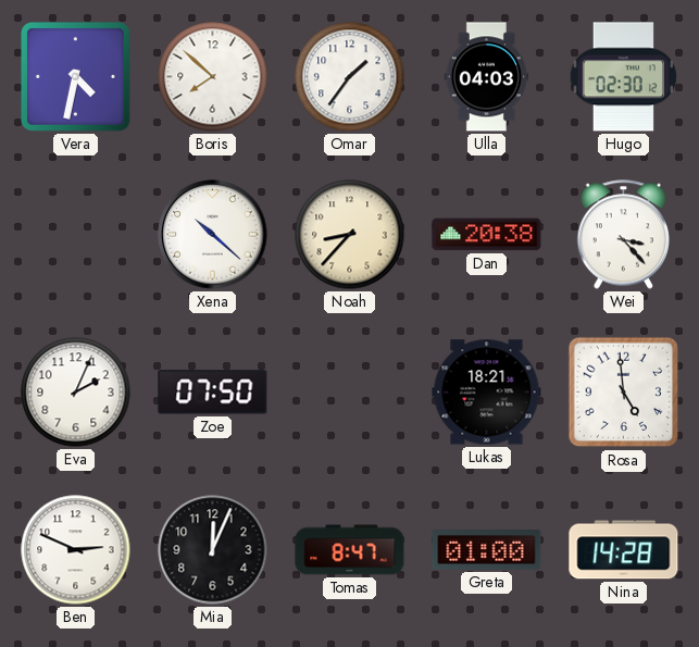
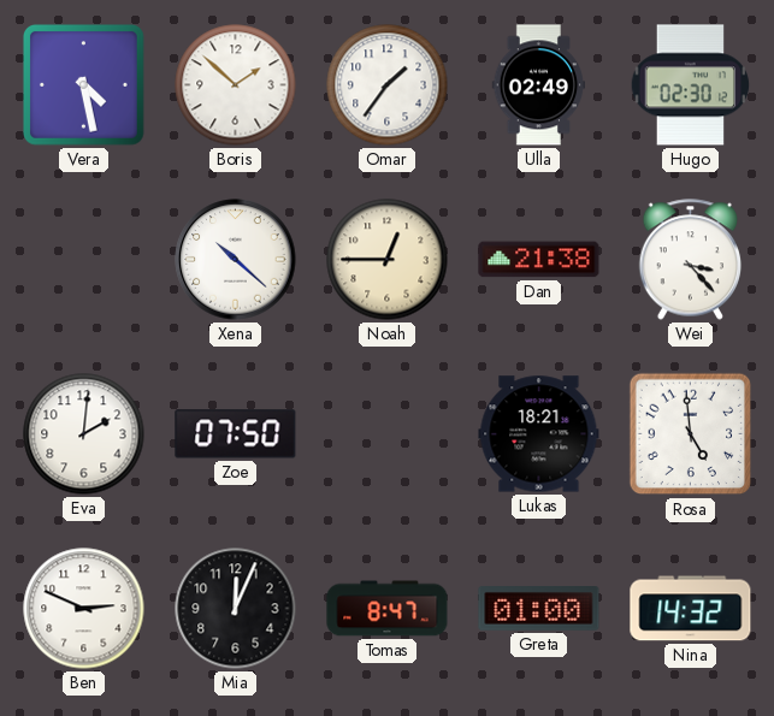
Vera: 4:32 -> 4:28 (83, 84)
Boris: 7:52 -> 1:52 (236, 85)
Ulla: 04:03 -> 02:49 (538, 85)
Noah: 8:37 -> 12:45 (388, 260)
Dan: 20:38 -> 21:38 (539, 260)
Eva: 2:04 -> 2:01 (84, 434)
Nina: 14:28 -> 14:32 (691, 609)
